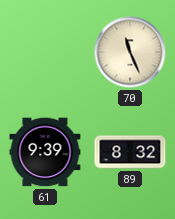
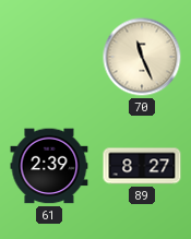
61: 9:39 -> 2:39 (49, 166)
89: 8:32 -> 8:27 (142, 166)
